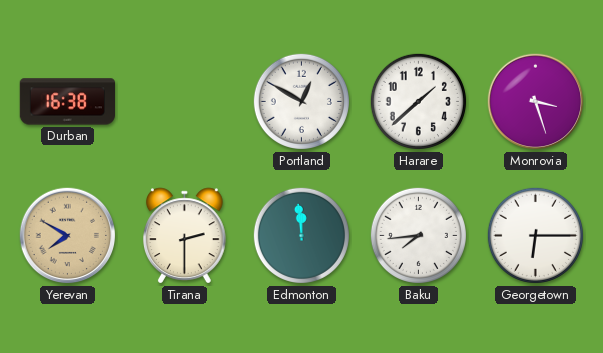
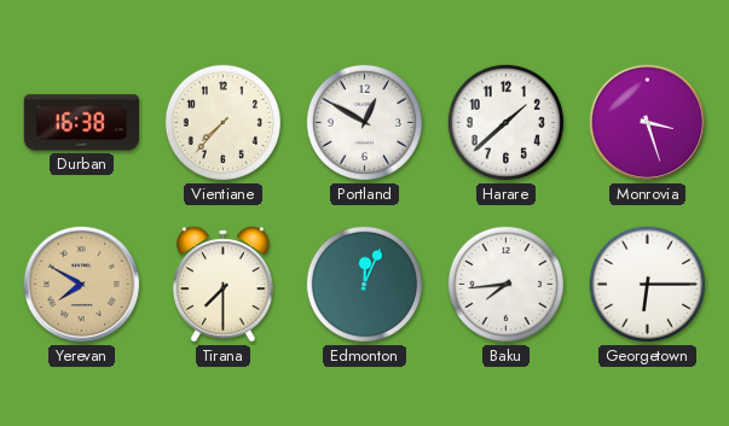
Vientiane: none -> 7:37 (222, 122)
Tirana: 2:30 -> 7:30 (224, 285)
Edmonton: 11:59 -> 12:04 (364, 284)
